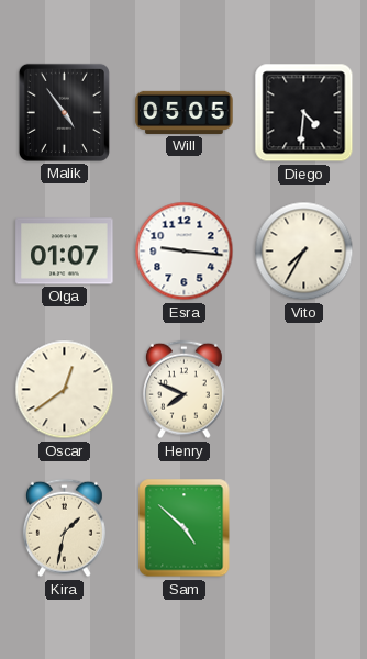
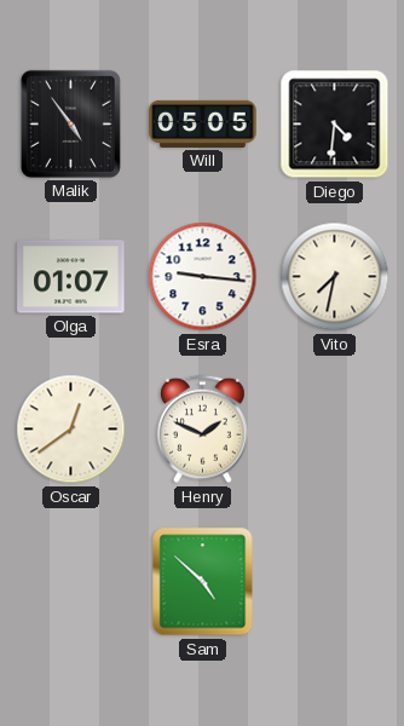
Vito: 7:35 -> 7:32 (335, 277)
Henry: 7:49 -> 1:49 (202, 430)
Kira: 1:32 -> none (64, 528)
